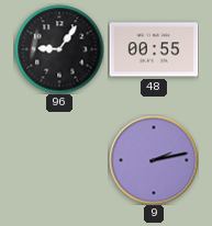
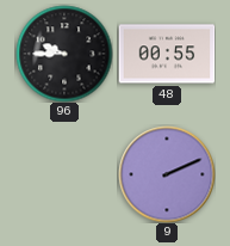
96: 9:06 -> 9:45 (64, 54)
9: 2:13 -> 2:11 (167, 174)
